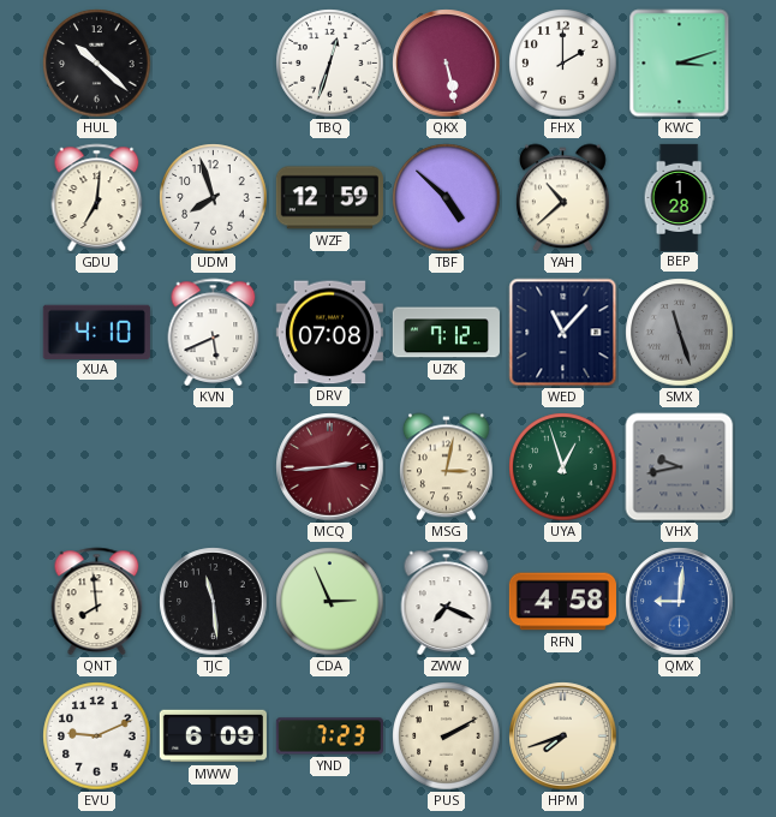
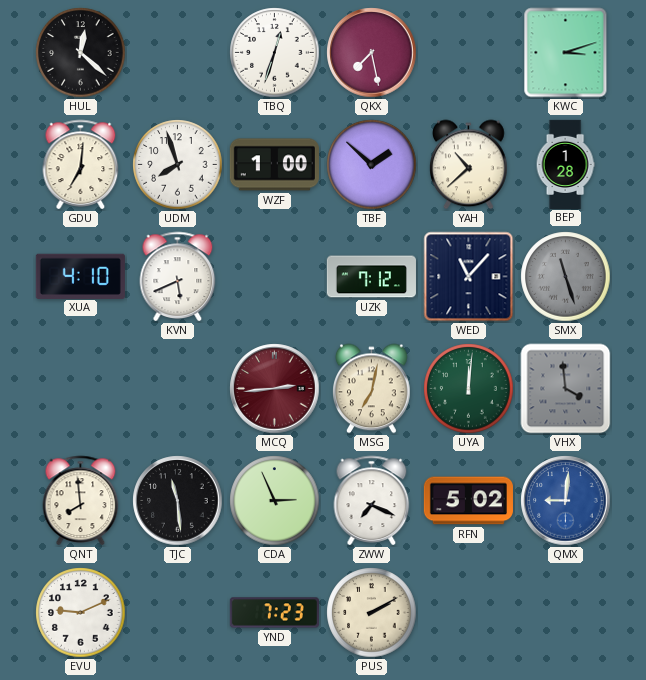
HUL: 10:22 -> 12:22 (81, 53)
QKX: 5:28 -> 7:28 (372, 53)
FHX: 2:00 -> none (563, 64)
WZF: 12:59 -> 1:00 (274, 165)
TBF: 4:52 -> 1:52 (372, 165)
DRV: 07:08 -> none (329, 333)
MSG: 3:02 -> 7:02 (372, 389)
UYA: 12:57 -> 12:01 (469, 389)
VHX: 9:43 -> 3:59 (566, 389)
RFN: 4:58 -> 5:02 (468, 501)
MWW: 6:09 -> none (213, 737)
HPM: 7:42 -> none (563, 737)
